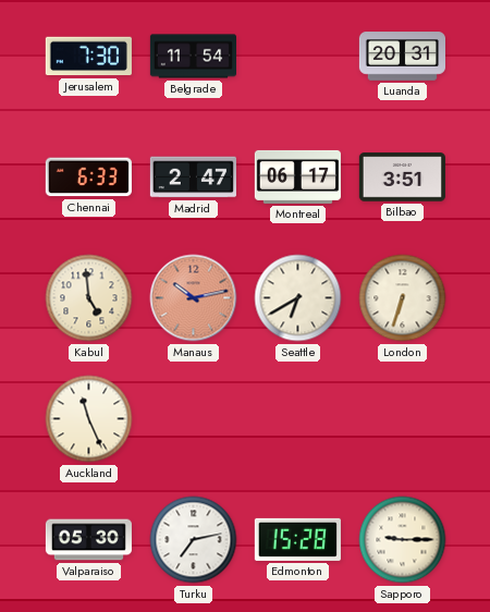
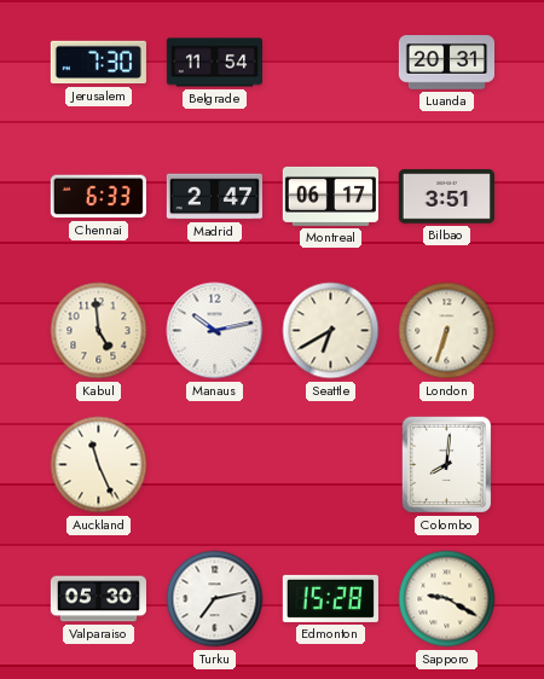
Manaus dial: salmon -> white (215, 331)
Colombo: none -> 8:01 (447, 465)
Sapporo: 9:15 -> 9:20 (447, 599)
